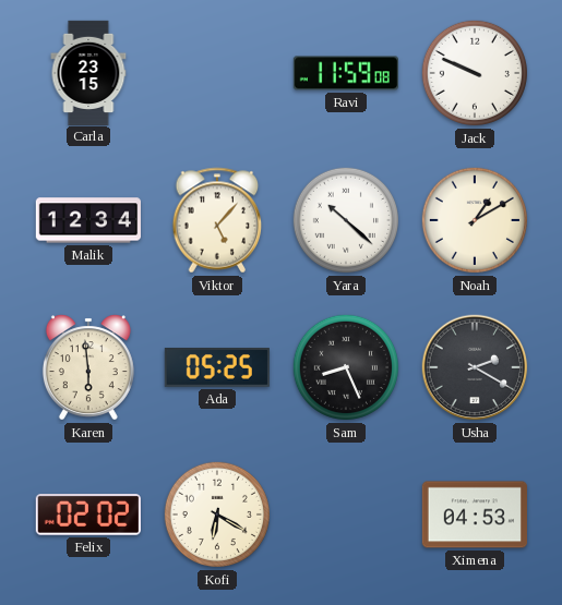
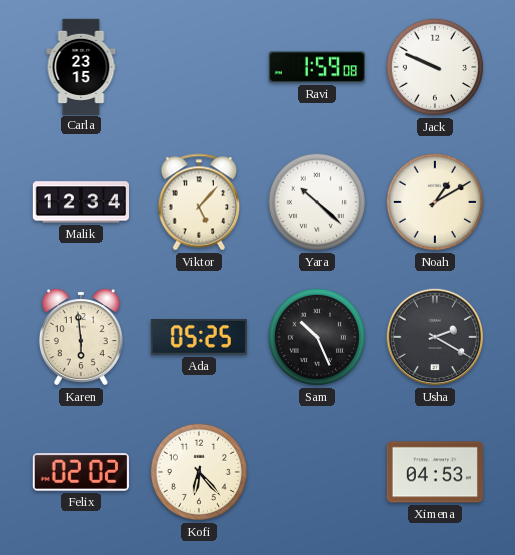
Ravi: 11:59 -> 1:59 (316, 67)
Sam: 8:26 -> 10:26 (317, 337)
Kofi: 6:20 -> 6:23 (199, 472)
